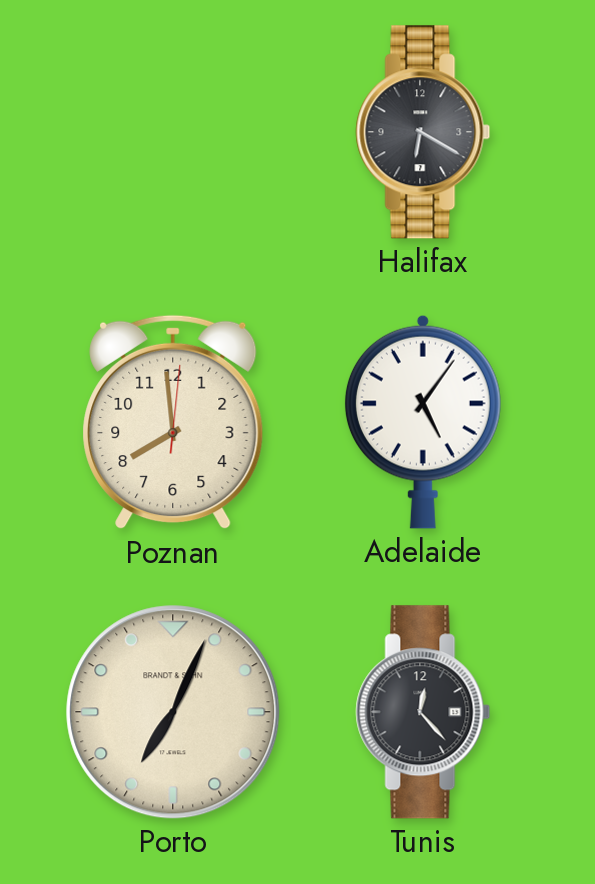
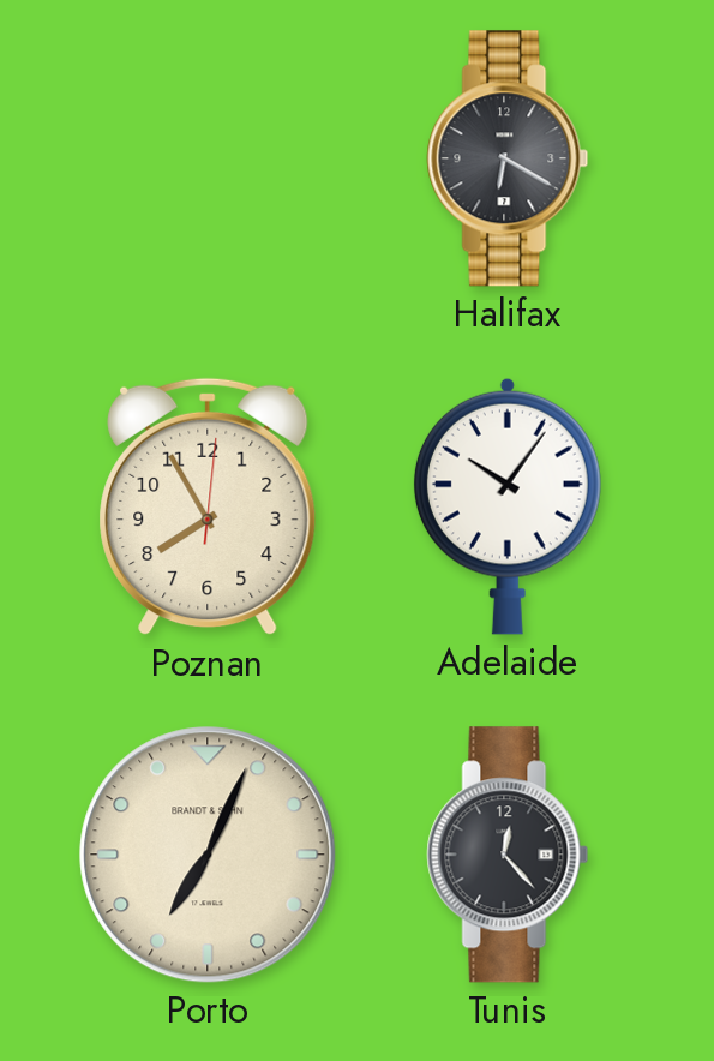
Poznan: 7:59 -> 7:55 (208, 506)
Adelaide: 5:06 -> 10:06 (508, 506)
